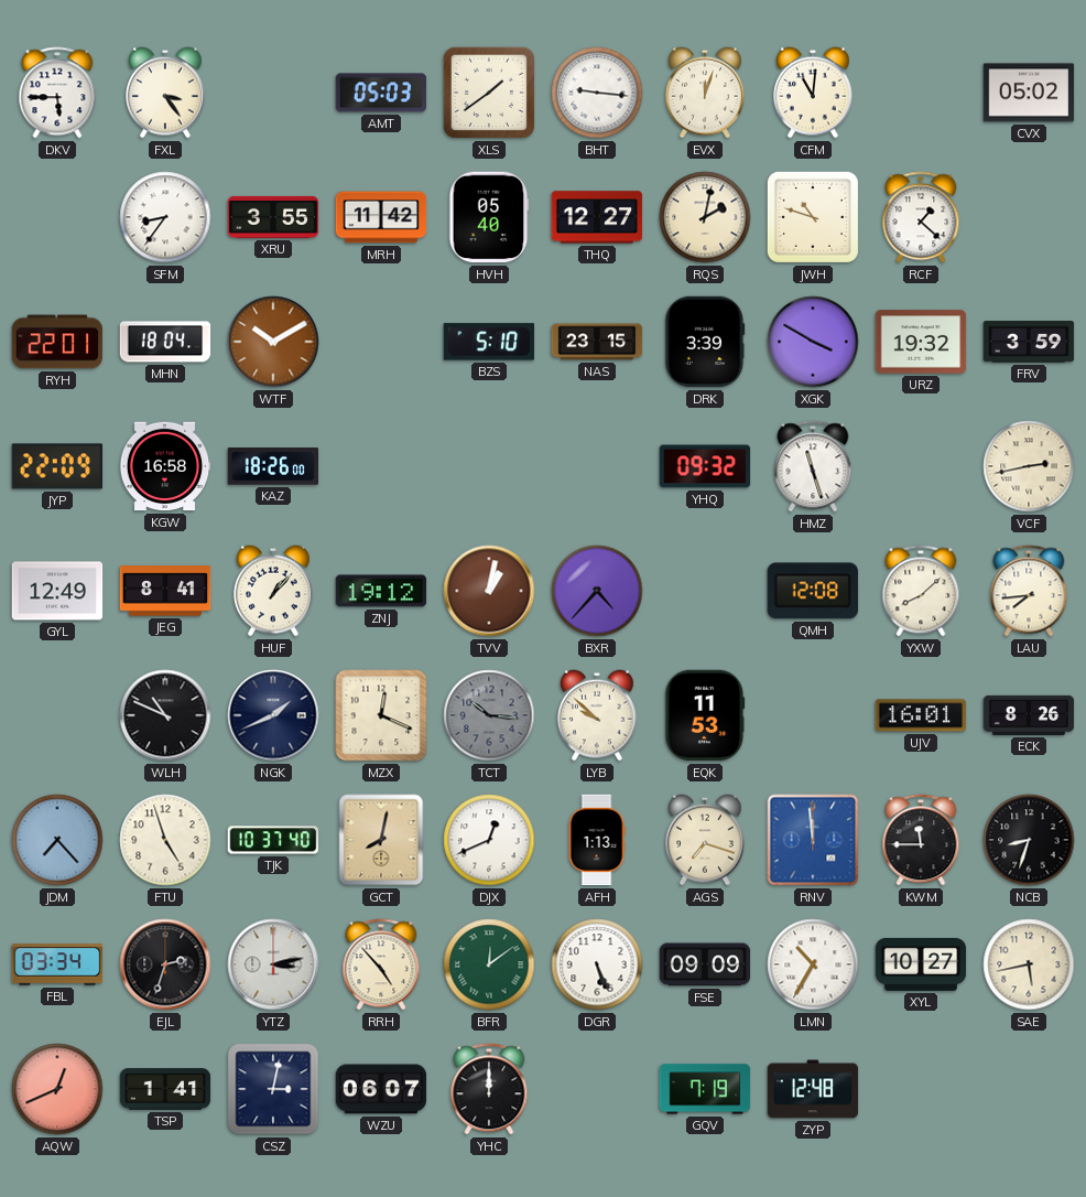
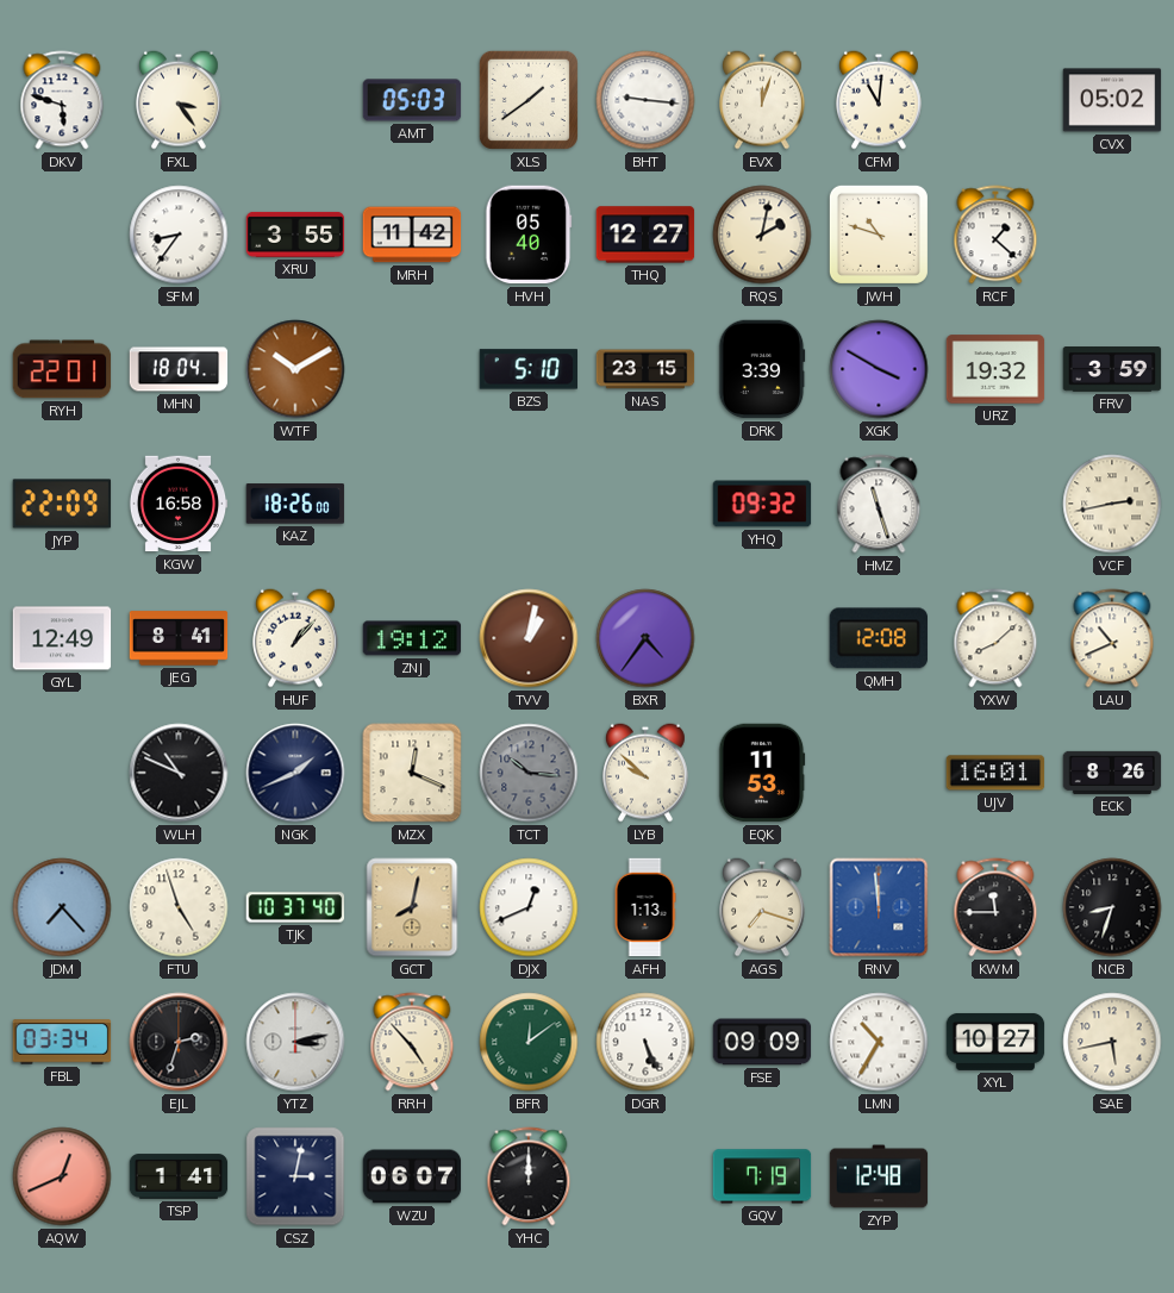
DKV: 5:45 -> 5:48 (62, 100)
BXR: 4:37 -> 4:36 (645, 638)
LAU: 7:44 -> 10:41 (1112, 638)
